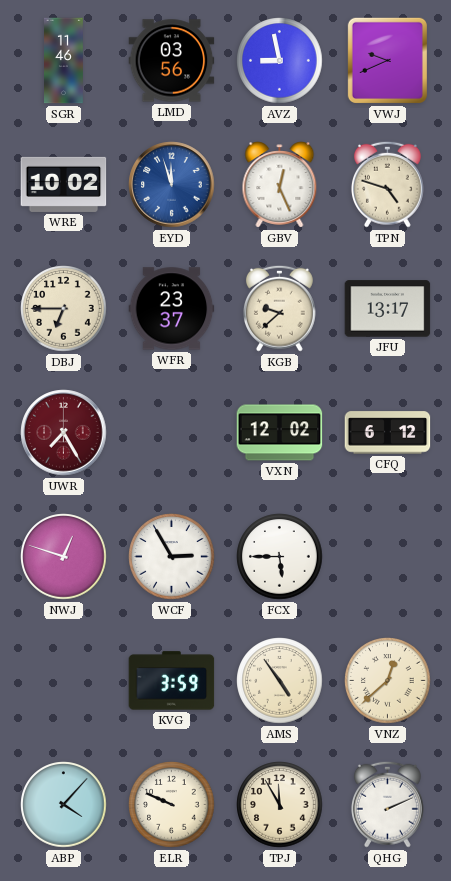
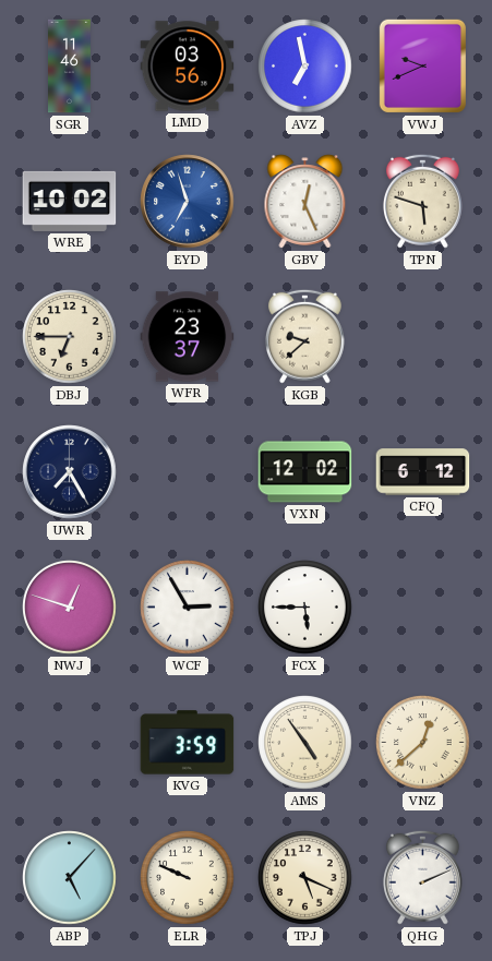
AVZ: 8:58 -> 6:58 (305, 67)
EYD: 11:57 -> 6:57 (188, 202)
TPN: 4:48 -> 5:48 (422, 201)
JFU: 13:17 -> none (388, 309)
UWR dial: burgundy -> navy (70, 472)
ABP: 4:07 -> 5:07 (70, 878)
TPJ: 11:55 -> 5:19 (305, 878)
